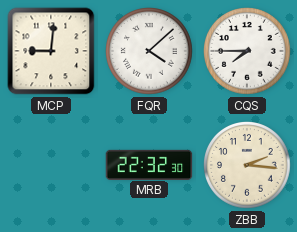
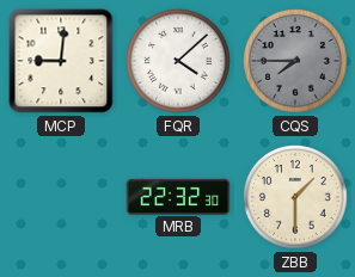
CQS dial: white -> grey (296, 62)
ZBB: 2:16 -> 1:30 (296, 198)
